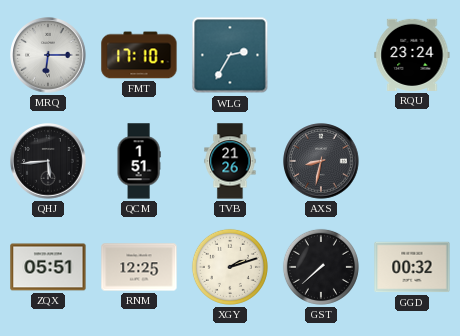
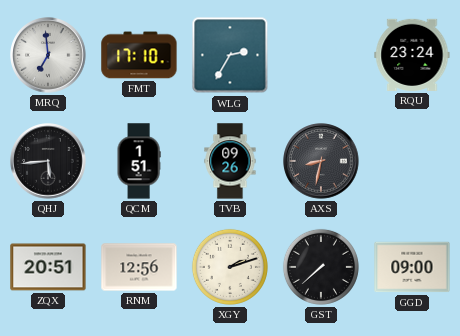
MRQ: 6:15 -> 6:59 (48, 55)
TVB: 21:26 -> 09:26 (230, 161)
ZQX: 05:51 -> 20:51 (48, 267)
RNM: 12:25 -> 12:56 (139, 267)
GGD: 00:32 -> 09:00 (412, 267)
